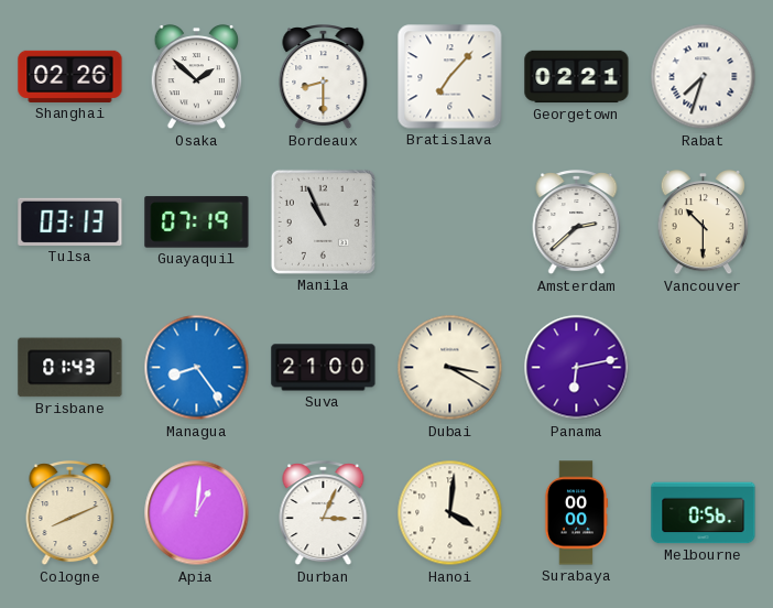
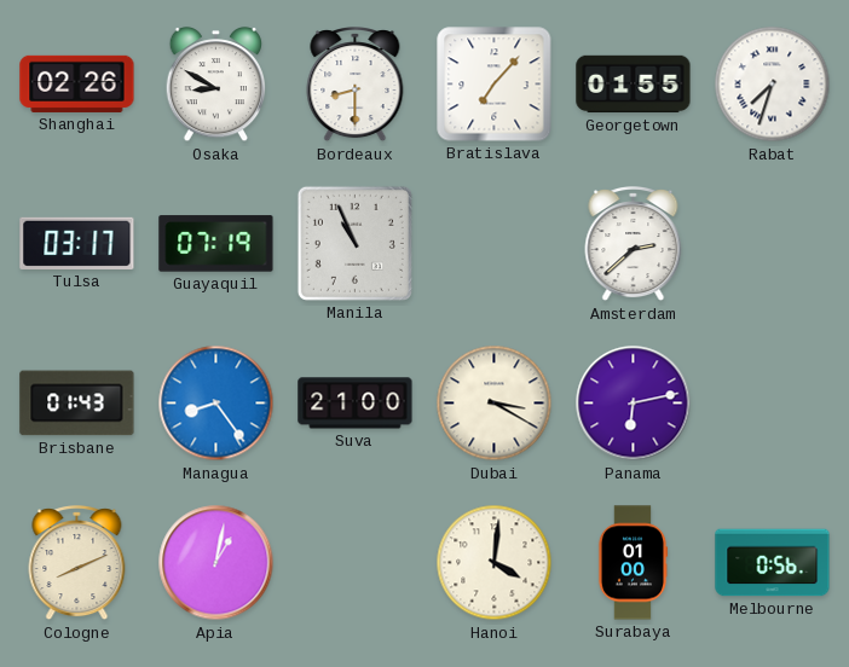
Osaka: 1:52 -> 8:50 (216, 85)
Georgetown: 02:21 -> 01:55 (634, 85)
Tulsa: 03:13 -> 03:17 (77, 243)
Vancouver: 10:30 -> none (704, 222)
Apia: 1:01 -> 1:02 (216, 563)
Durban: 3:04 -> none (324, 514)
Surabaya: 00:00 -> 01:00 (633, 563)
